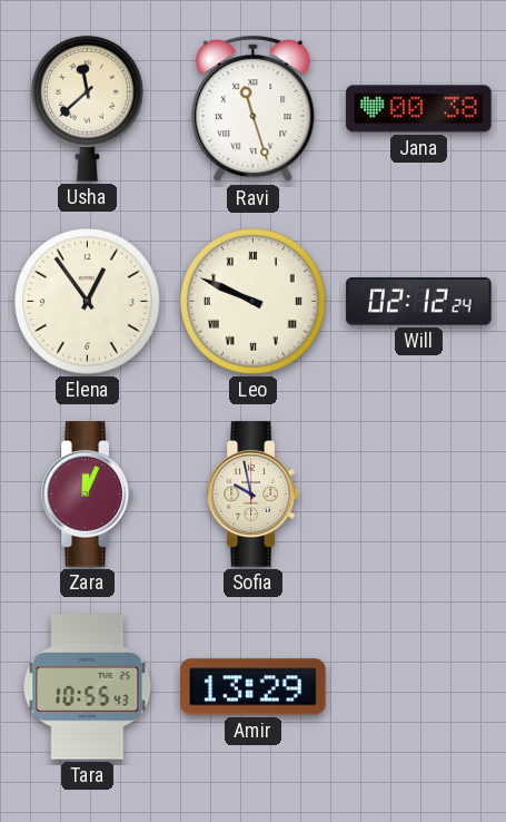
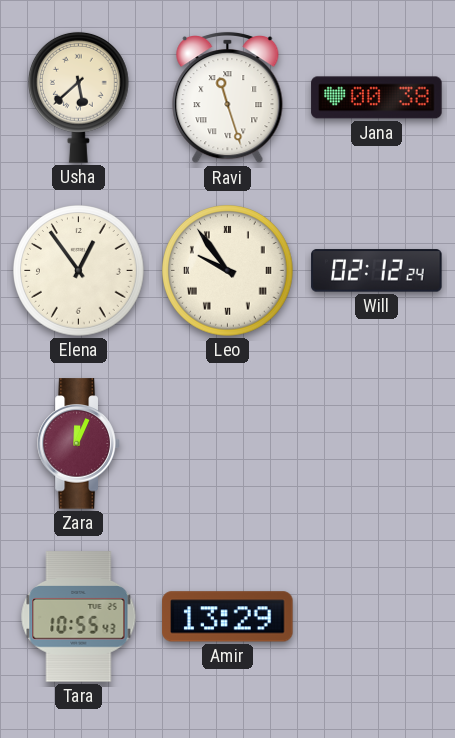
Usha: 11:38 -> 5:38 (78, 97)
Leo: 9:49 -> 9:54 (228, 271)
Sofia: 9:58 -> none (254, 495)
